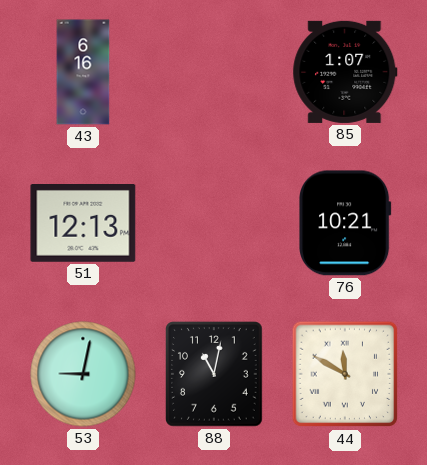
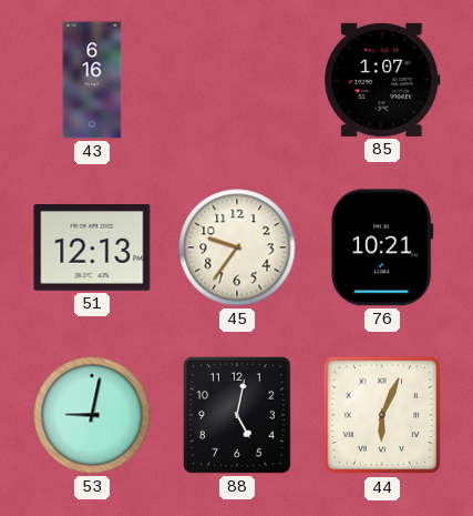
45: none -> 9:36 (237, 247)
88: 11:02 -> 5:02 (237, 415)
44: 11:50 -> 6:04 (382, 415)
